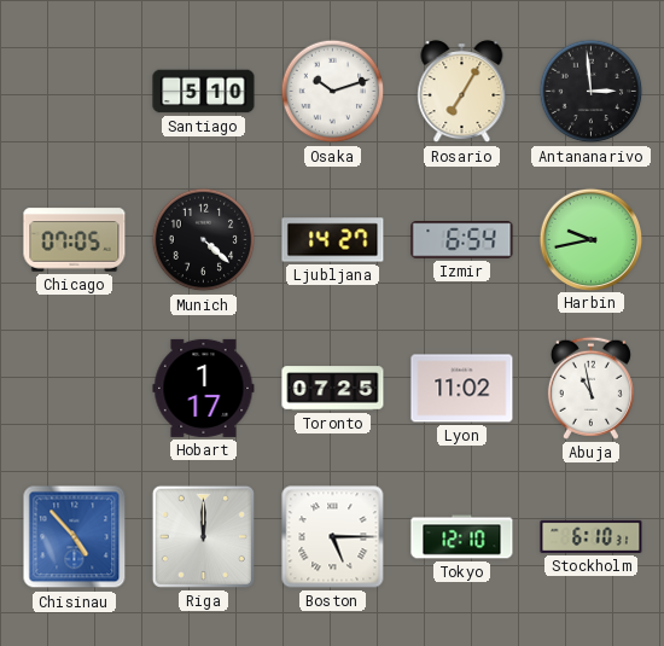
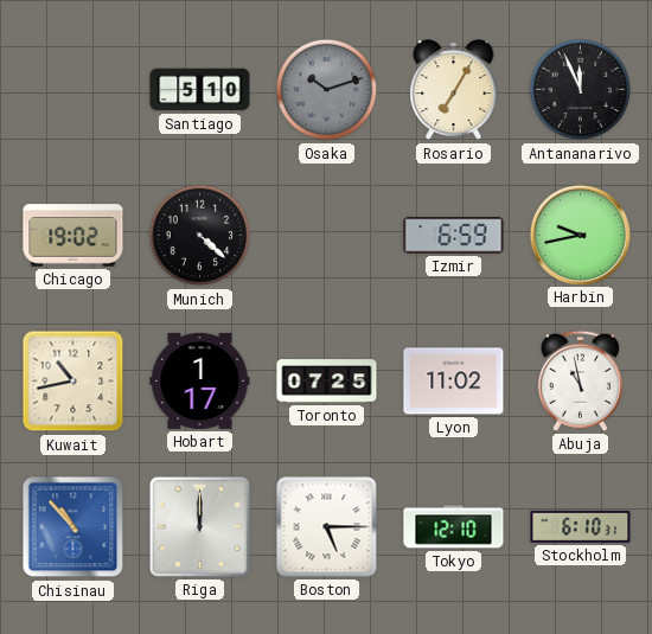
Osaka dial: white -> grey (327, 90)
Antananarivo: 2:59 -> 11:56 (581, 90)
Chicago: 07:05 -> 19:02 (73, 236)
Ljubljana: 14:27 -> none (333, 240)
Izmir: 6:54 -> 6:59 (454, 236)
Kuwait: none -> 10:43 (73, 382)
Chisinau: 4:53 -> 10:53 (73, 527)
